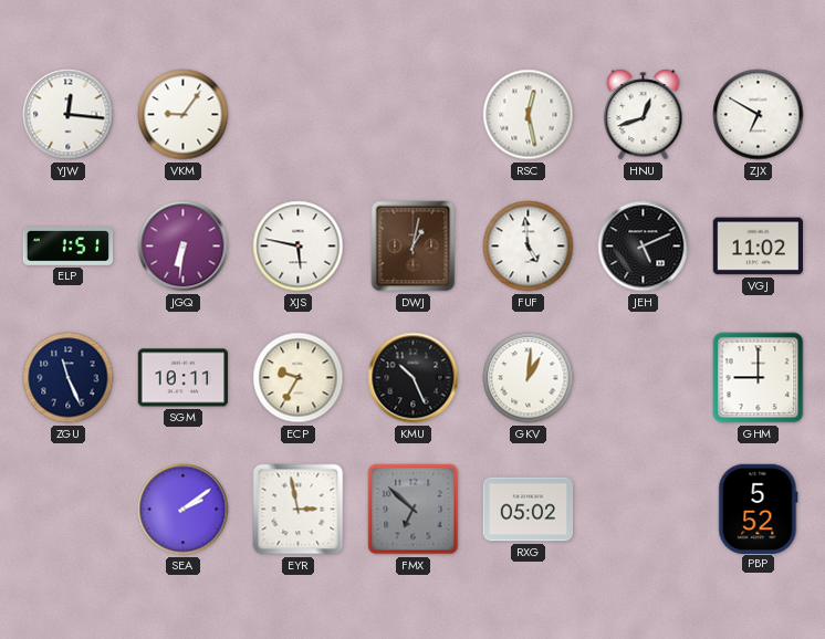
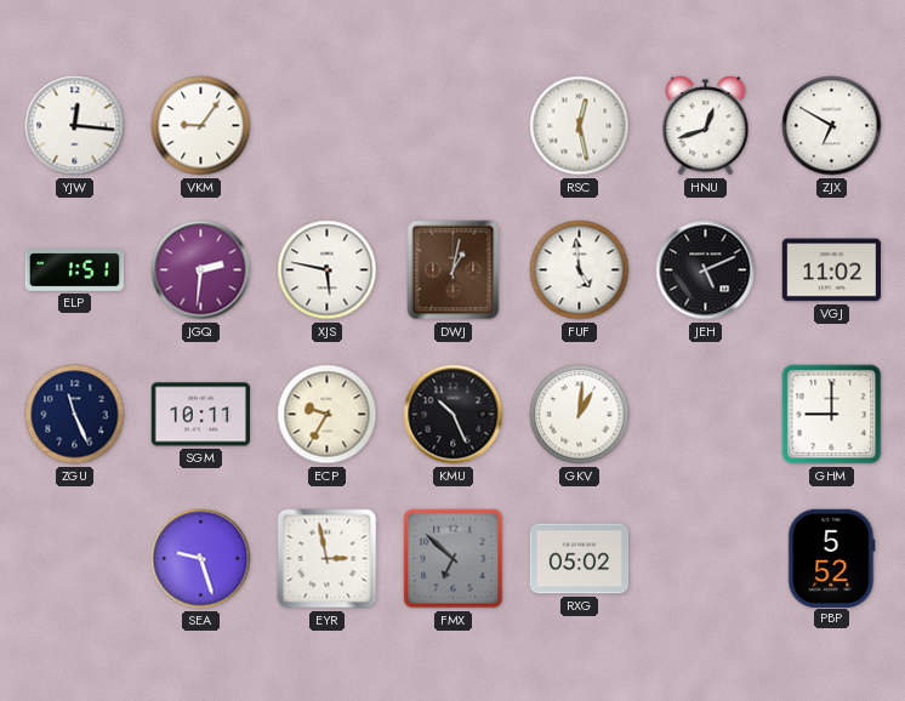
JGQ: 6:31 -> 2:31 (201, 270)
SEA: 2:09 -> 9:27 (201, 559)
